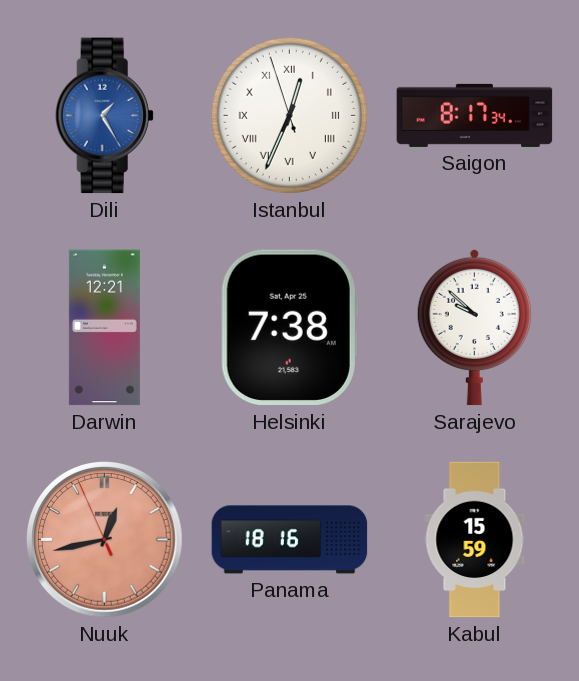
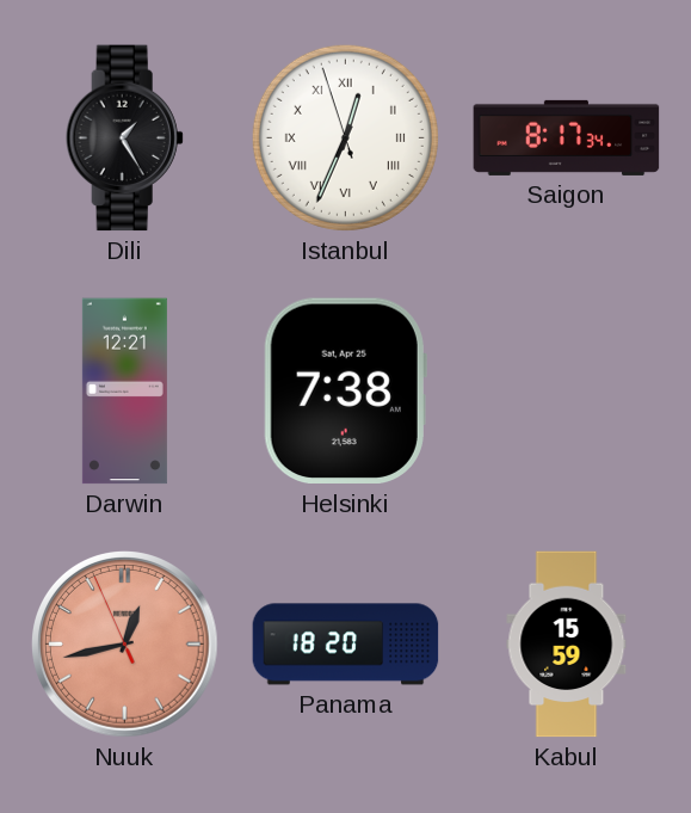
Dili dial: blue -> black (124, 138)
Sarajevo: 9:52 -> none (474, 327)
Panama: 18:16 -> 18:20 (346, 645)
